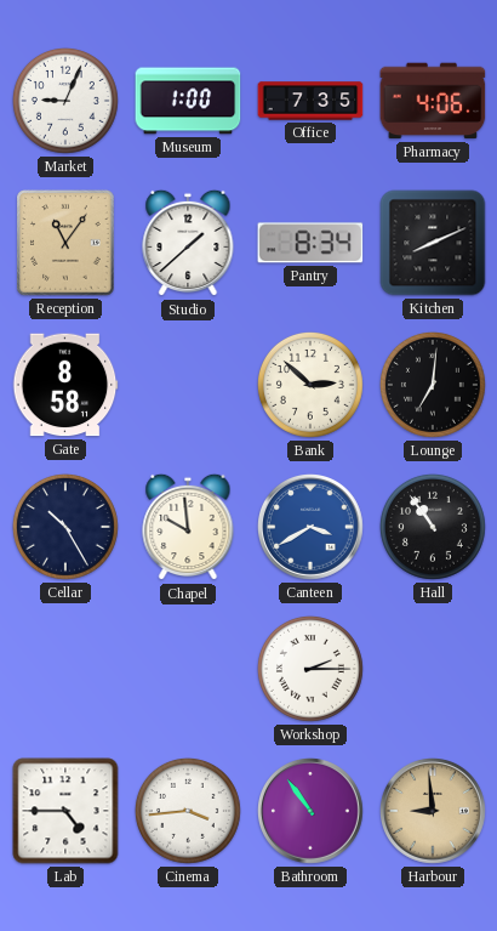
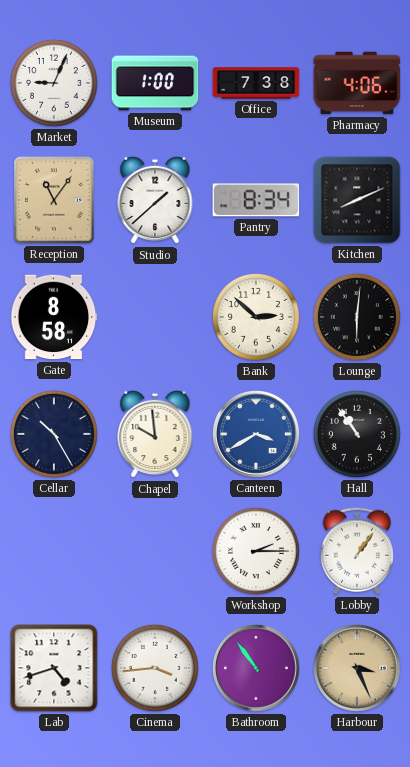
Office: 7:35 -> 7:38 (256, 83)
Lounge: 7:01 -> 6:01 (357, 317)
Lobby: none -> 1:06 (357, 551)
Lab: 4:45 -> 4:42 (54, 668)
Harbour: 8:59 -> 3:26 (358, 669)
